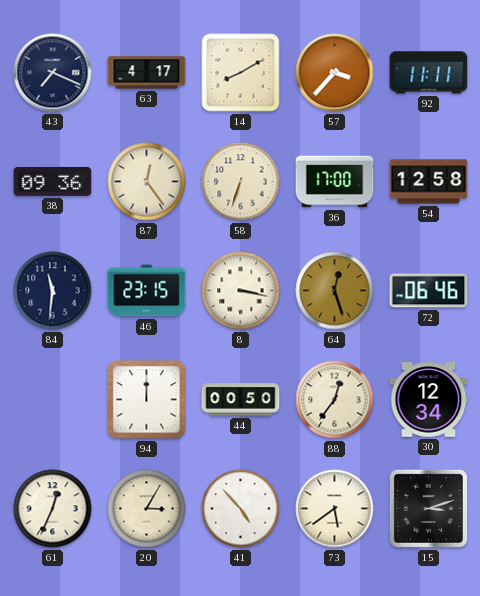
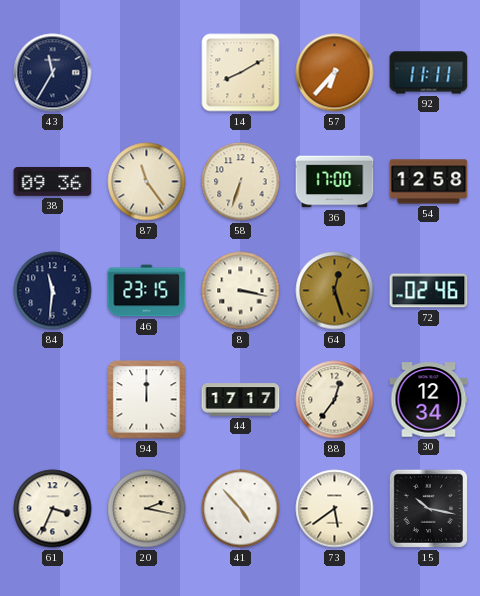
43: 7:19 -> 11:35 (53, 73)
63: 4:17 -> none (147, 73)
57: 3:37 -> 6:37 (335, 73)
87: 12:24 -> 11:24 (147, 182)
72: 06:46 -> 02:46 (429, 291)
44: 00:50 -> 17:17 (241, 400)
61: 12:34 -> 3:34 (53, 509)
20: 3:05 -> 2:17 (147, 509)
15: 3:12 -> 10:17 (428, 508)
